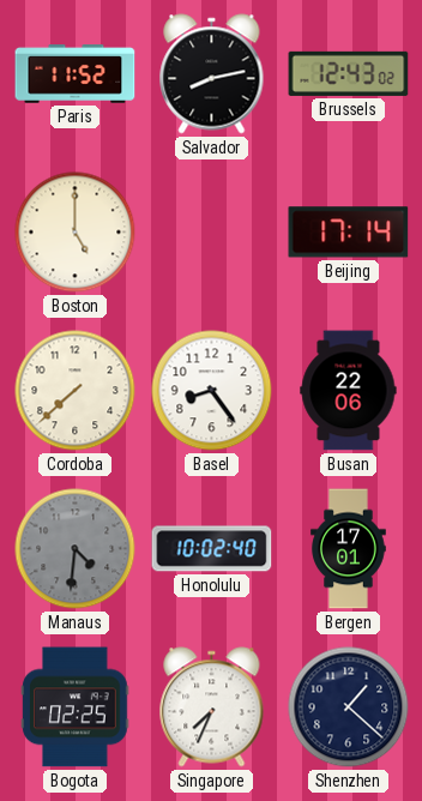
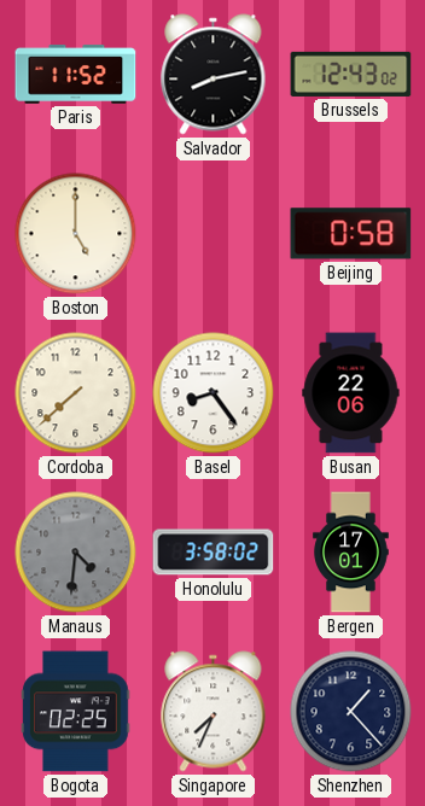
Beijing: 17:14 -> 0:58 (351, 234)
Honolulu: 10:02 -> 3:58 (214, 553)
Shenzhen: 1:22 -> 1:23 (351, 712)
